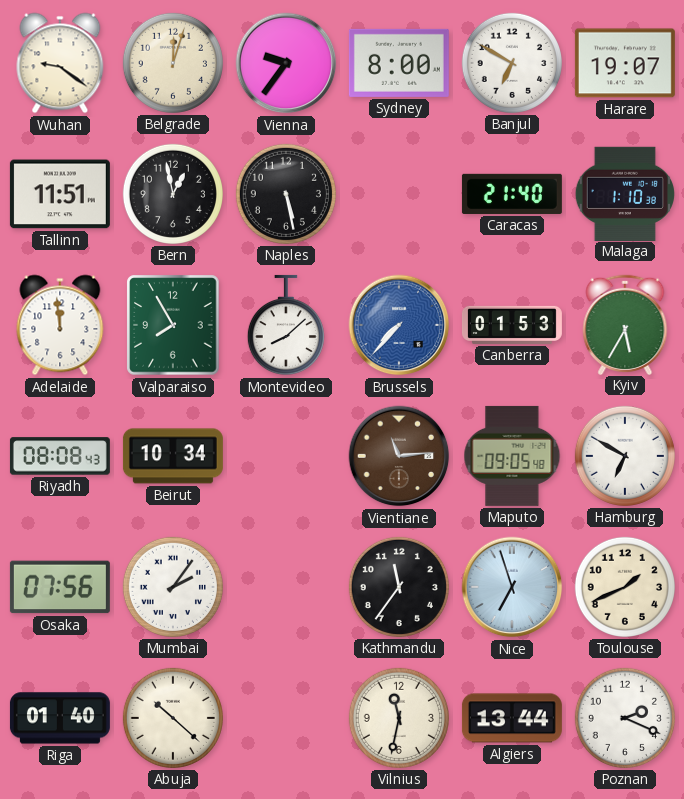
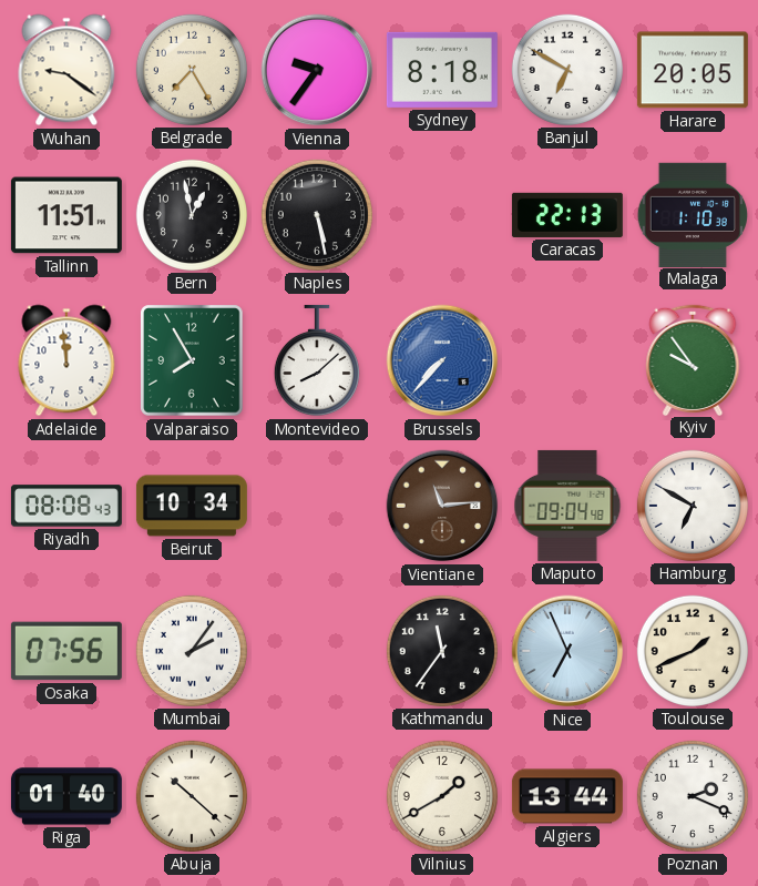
Belgrade: 12:03 -> 7:25 (192, 70)
Sydney: 8:00 -> 8:18 (442, 70)
Harare: 19:07 -> 20:05 (693, 70)
Caracas: 21:40 -> 22:13 (567, 215)
Canberra: 01:53 -> none (512, 325)
Kyiv: 5:35 -> 9:54 (693, 359)
Maputo: 09:05 -> 09:04 (567, 506)
Nice: 6:57 -> 6:56 (567, 651)
Vilnius: 11:32 -> 1:40 (442, 796)
